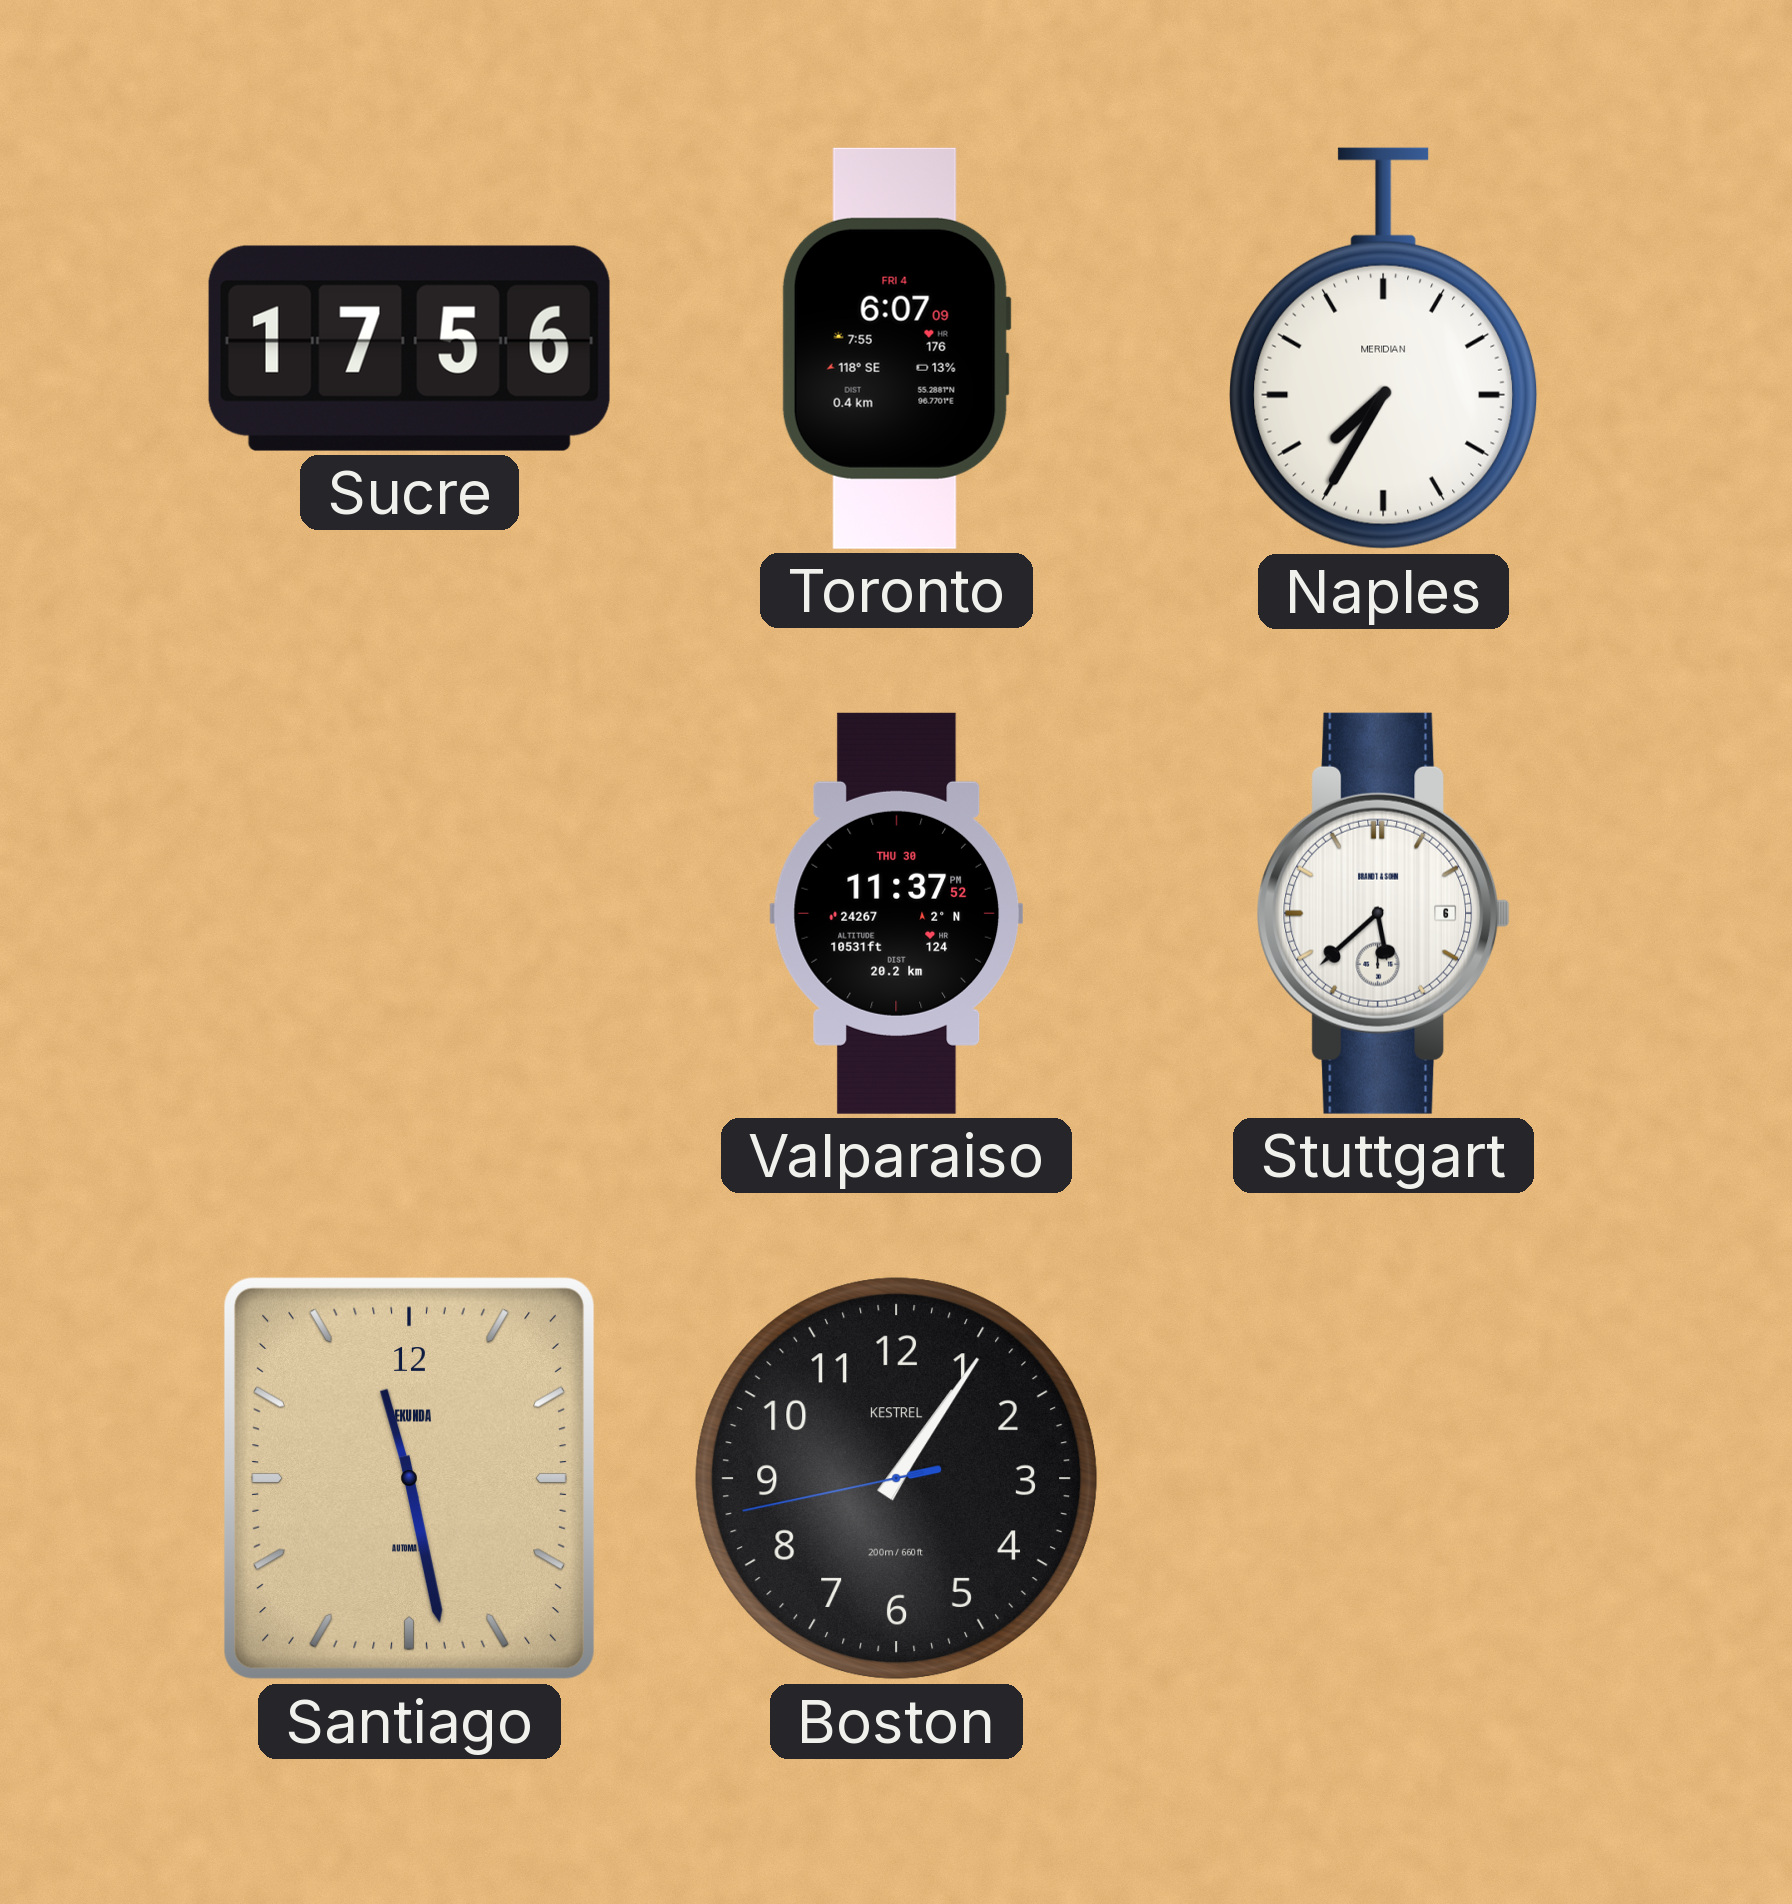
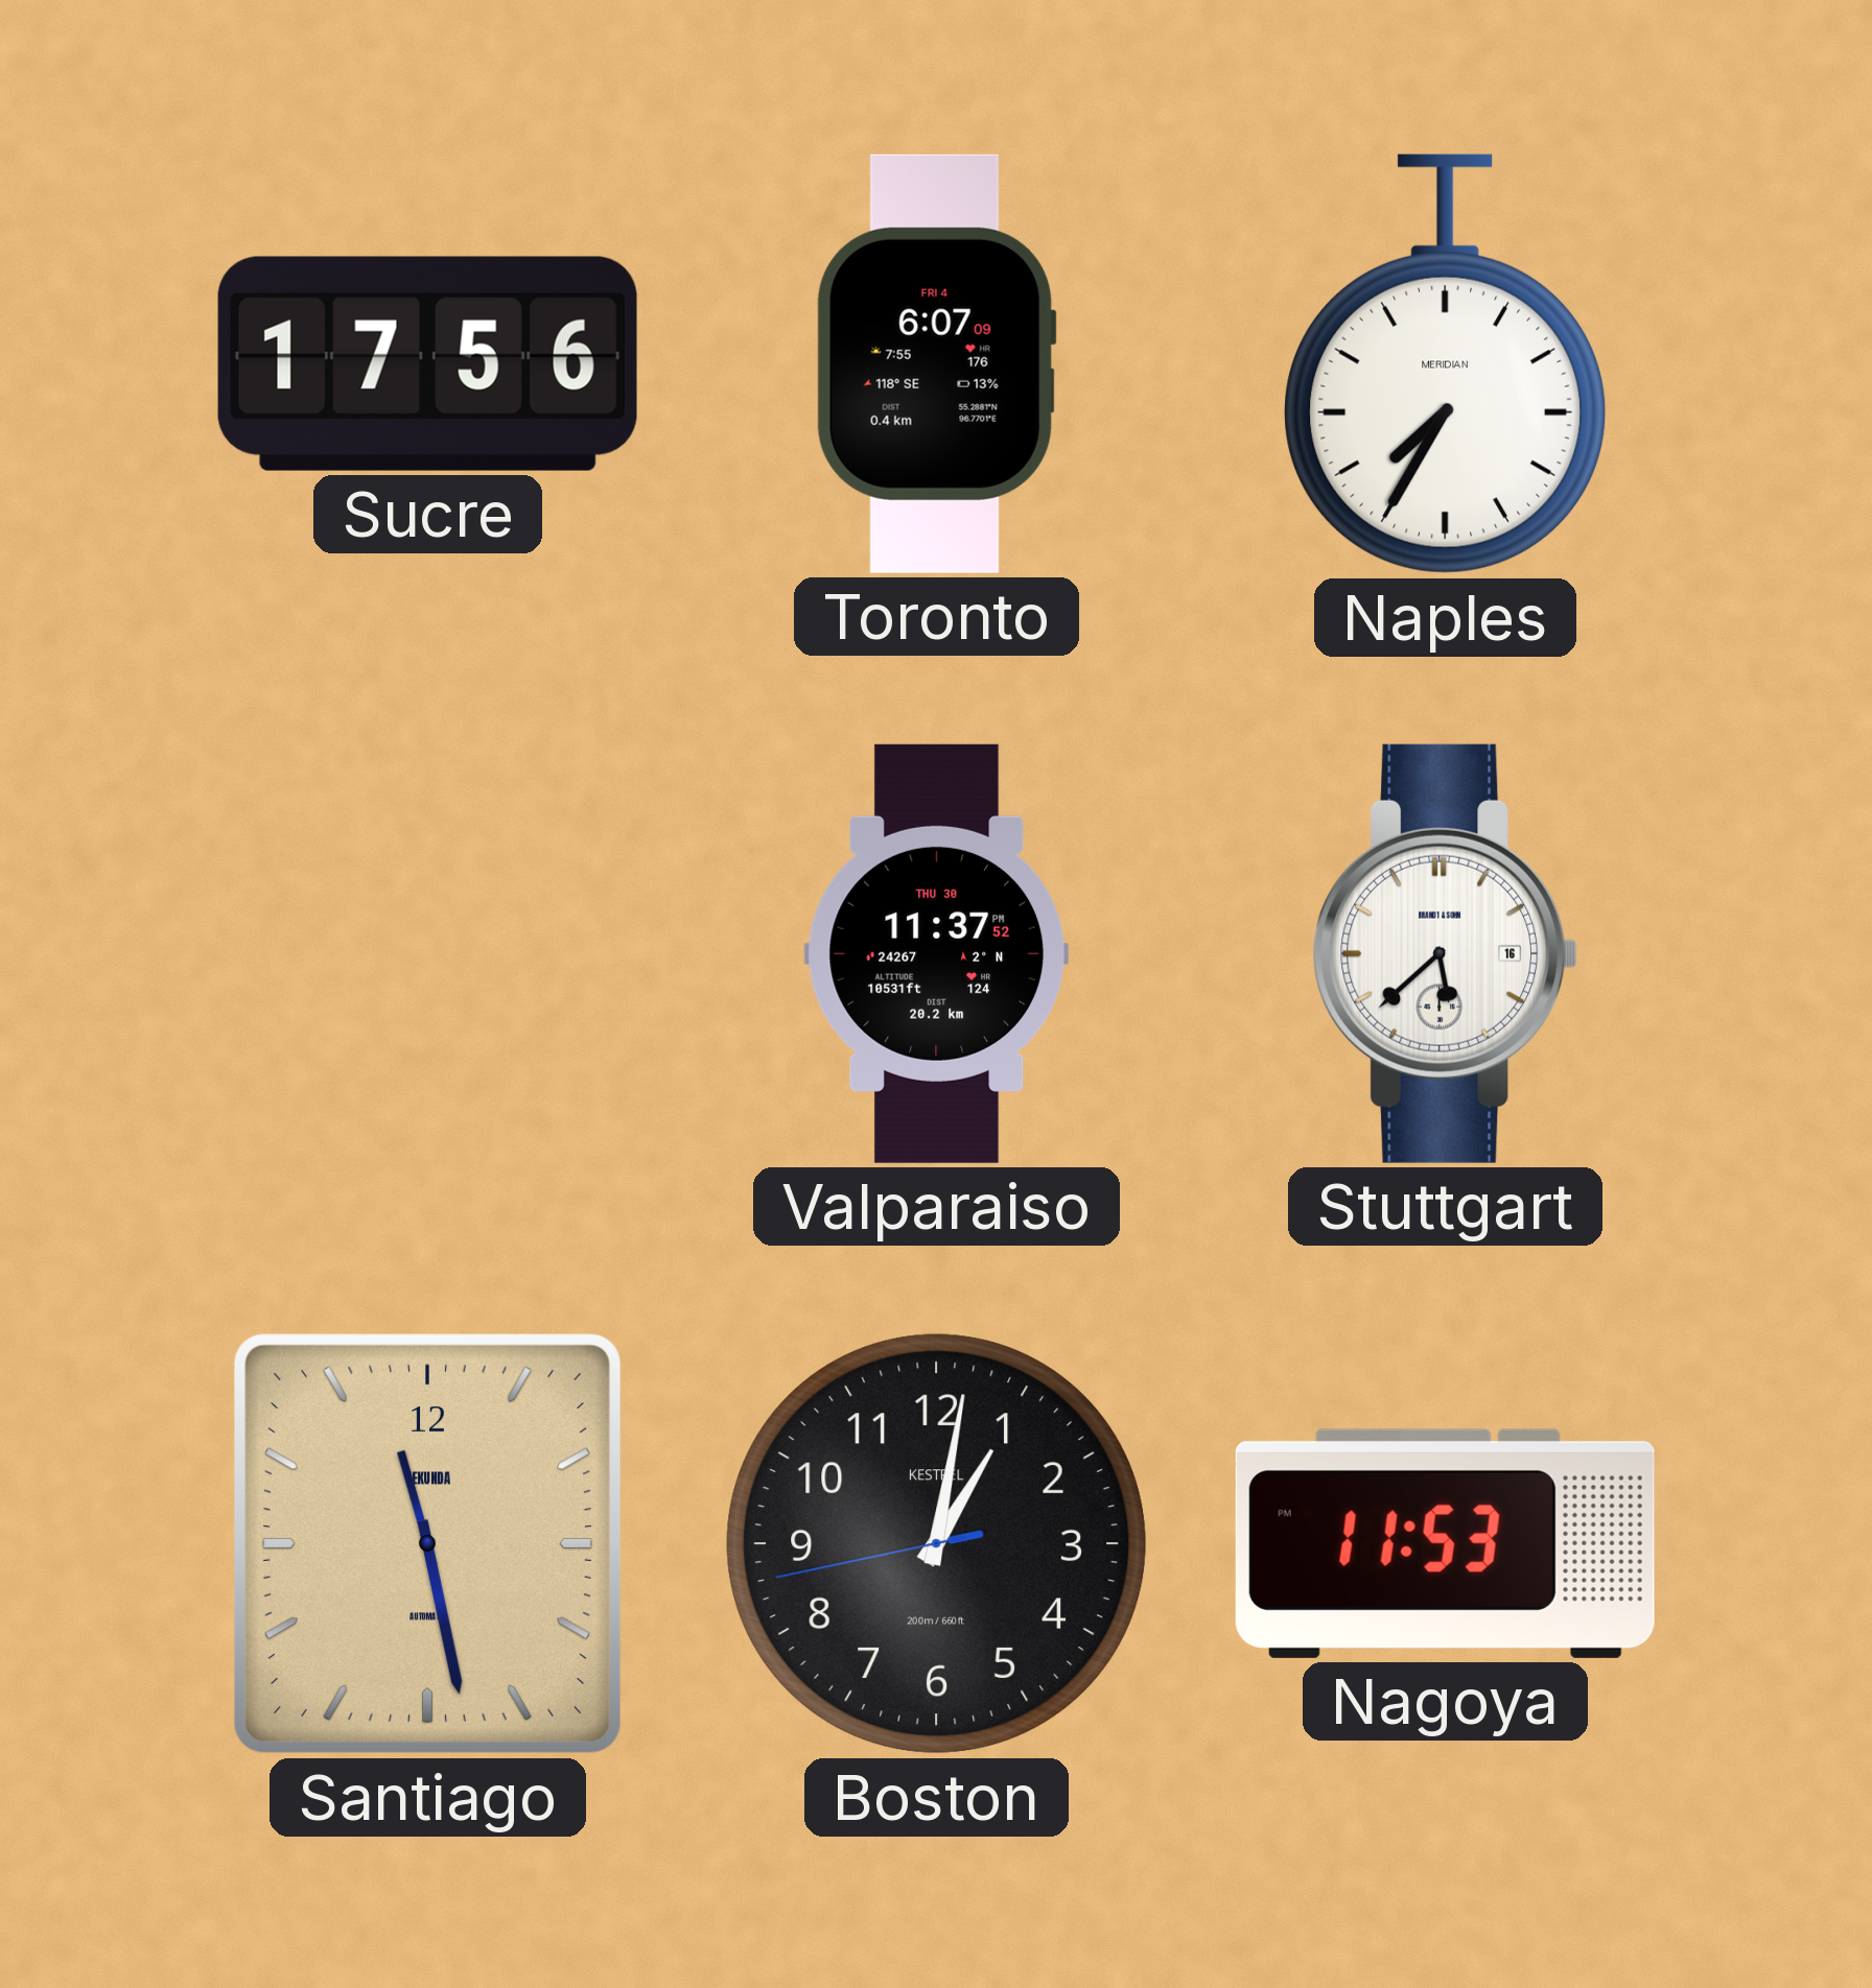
Stuttgart date: 6 -> 16 (1446, 953)
Boston: 1:05 -> 1:01 (937, 1544)
Nagoya: none -> 11:53 (1445, 1543)
